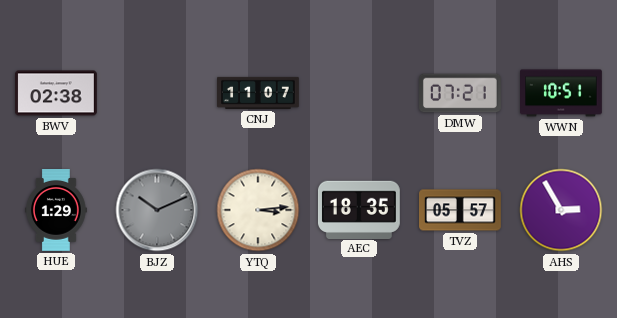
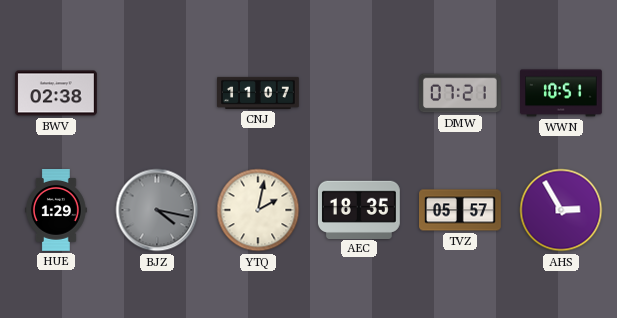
BJZ: 10:11 -> 4:17 (157, 210)
YTQ: 3:14 -> 2:02 (258, 210)
